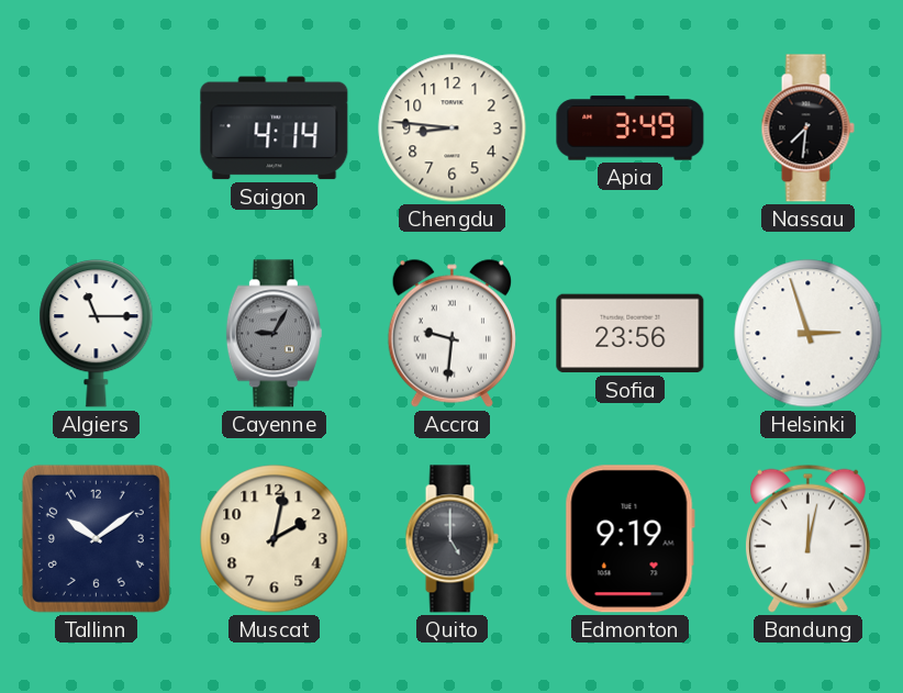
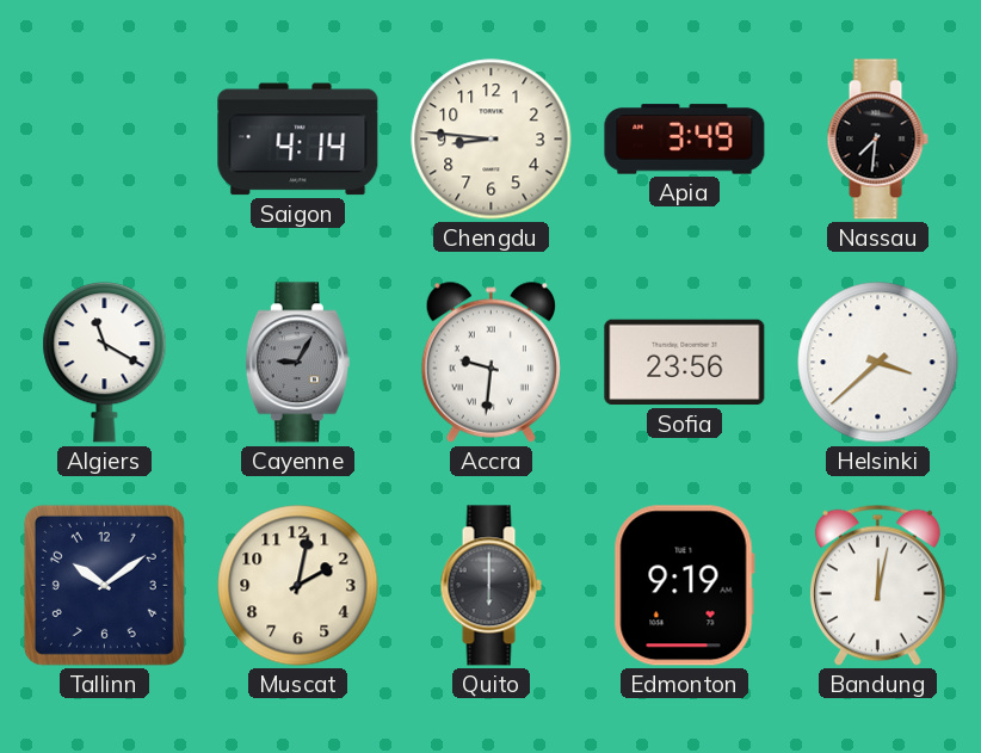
Algiers: 11:15 -> 11:20 (105, 363)
Helsinki: 2:57 -> 3:38 (878, 363)
Quito: 5:00 -> 6:00 (490, 586)
